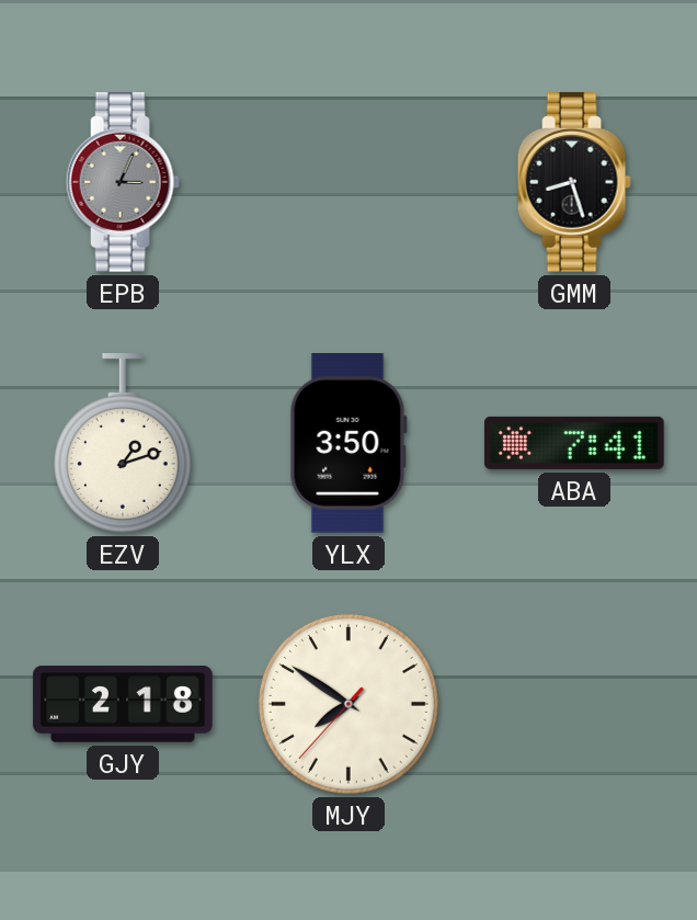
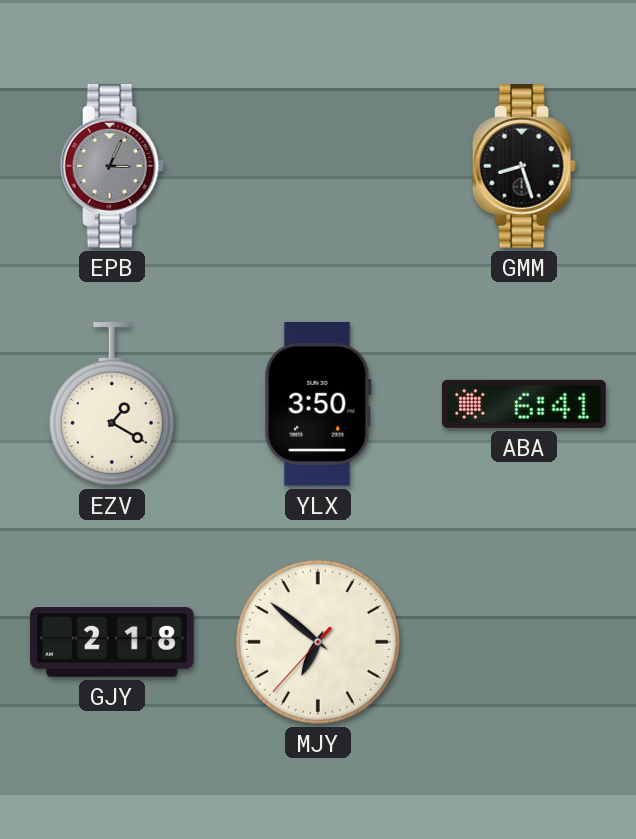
EZV: 1:12 -> 1:20 (112, 405)
ABA: 7:41 -> 6:41 (525, 404)
MJY: 7:50 -> 6:51 (318, 642)
